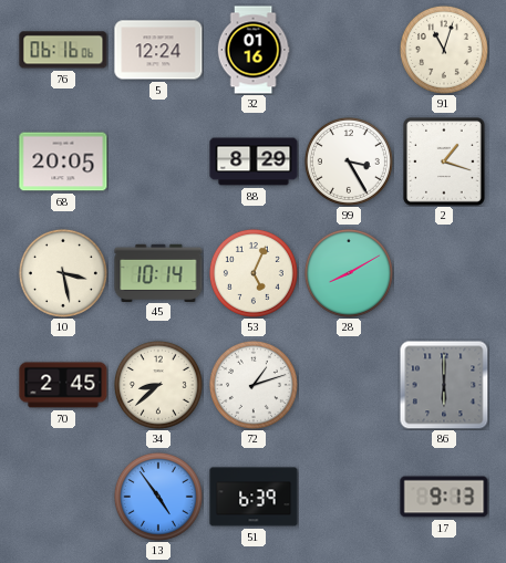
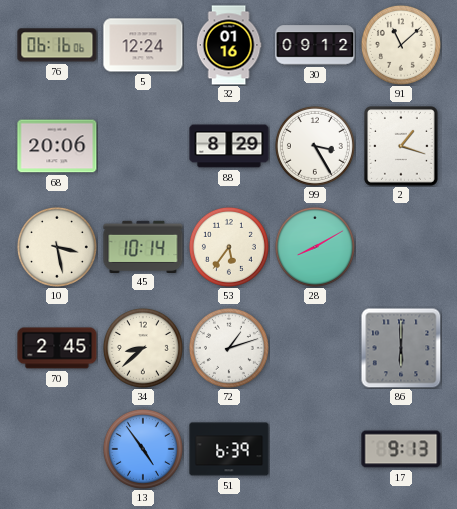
30: none -> 09:12 (315, 45)
91: 11:03 -> 11:08 (401, 45)
68: 20:05 -> 20:06 (57, 146)
53: 5:04 -> 5:36 (229, 247)
